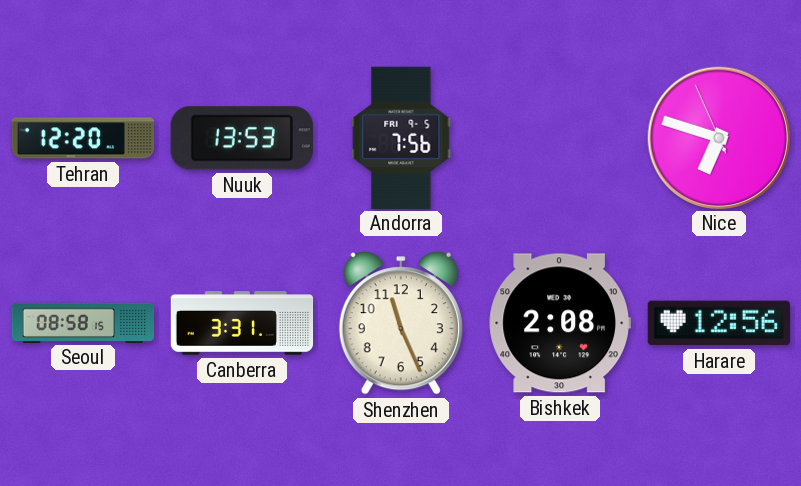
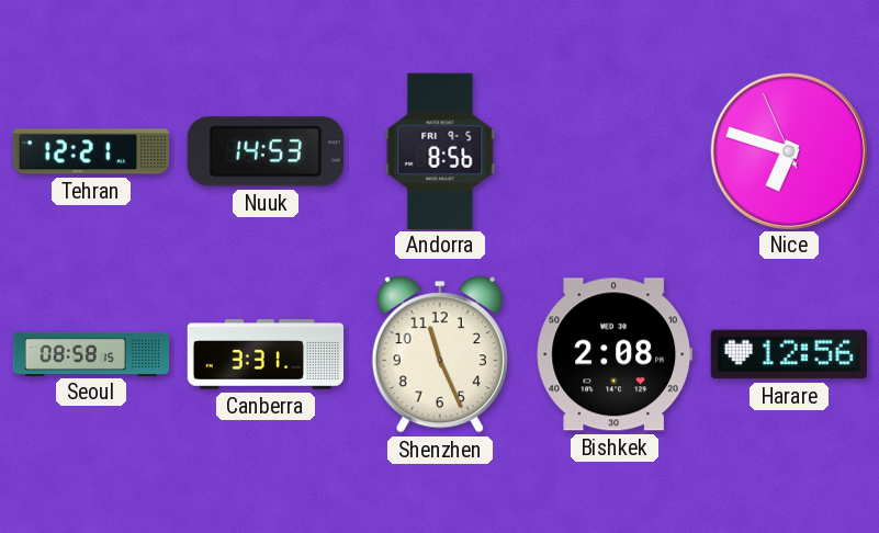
Tehran: 12:20 -> 12:21 (91, 151)
Nuuk: 13:53 -> 14:53 (266, 151)
Andorra: 7:56 -> 8:56 (440, 150)
